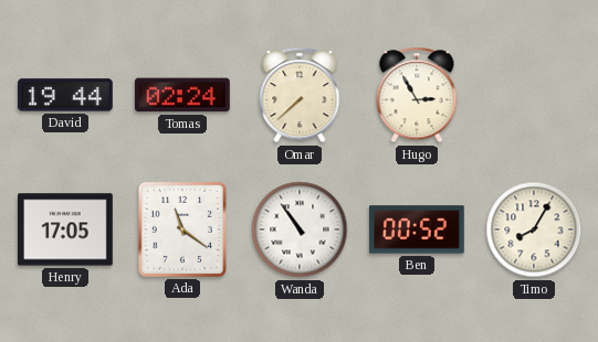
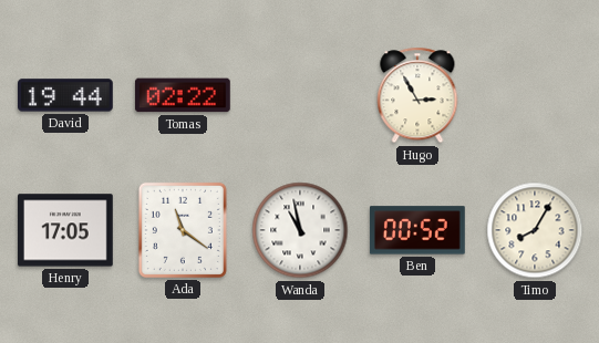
Tomas: 02:24 -> 02:22 (183, 95)
Omar: 7:38 -> none (300, 95)
Wanda: 10:54 -> 10:58 (300, 230)
